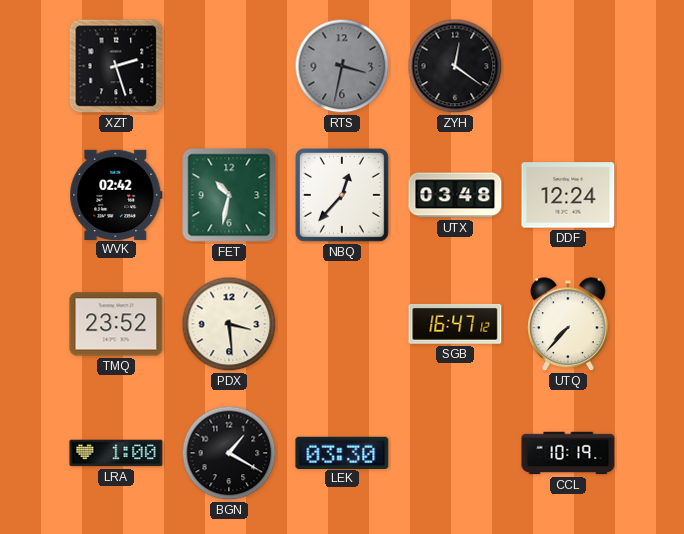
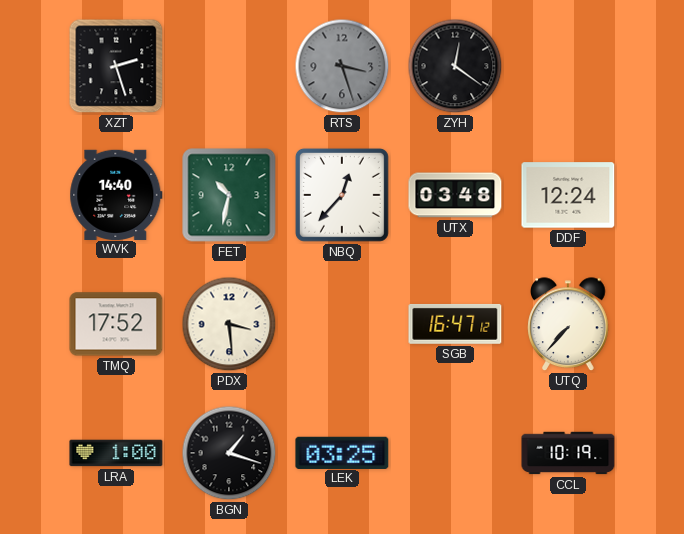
RTS: 3:32 -> 3:27 (342, 66)
WVK: 02:42 -> 14:40 (116, 194)
TMQ: 23:52 -> 17:52 (116, 324)
BGN: 1:20 -> 1:18 (229, 453)
LEK: 03:30 -> 03:25 (342, 452)
